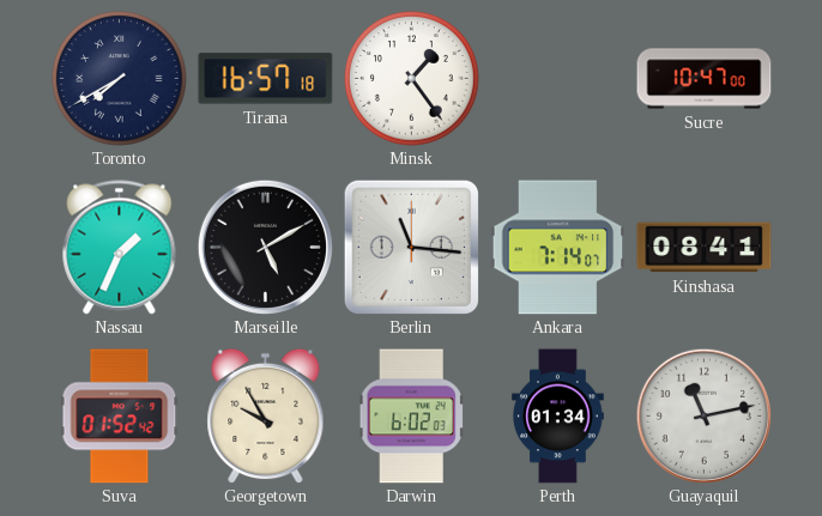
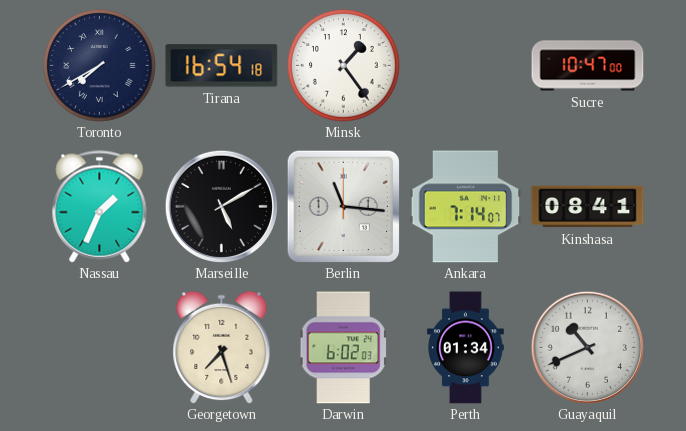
Tirana: 16:57 -> 16:54 (222, 66)
Suva: 01:52 -> none (120, 417)
Georgetown: 9:55 -> 7:27 (222, 347)
Guayaquil: 11:13 -> 10:41 (587, 347)
